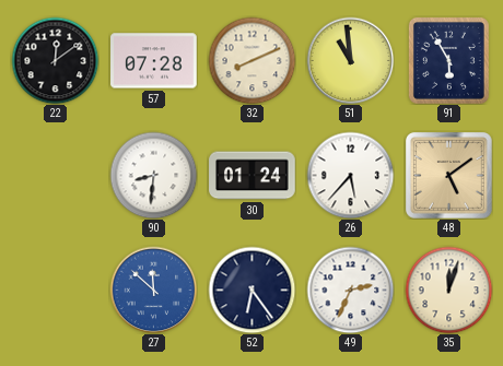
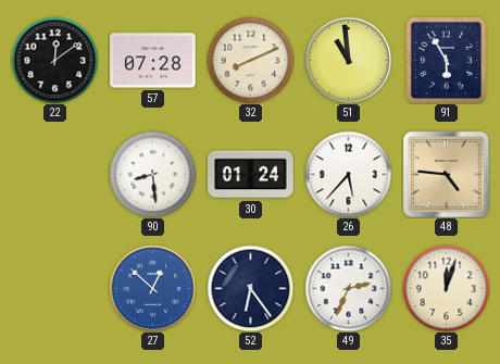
90: 8:31 -> 8:29 (152, 174)
48: 5:09 -> 4:46 (447, 175)
27: 11:52 -> 12:52 (152, 288)
